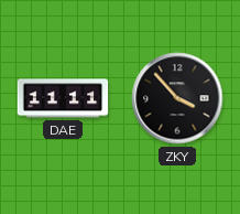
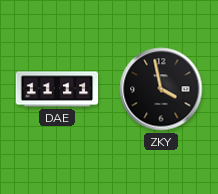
ZKY: 3:53 -> 3:58 (161, 89)
